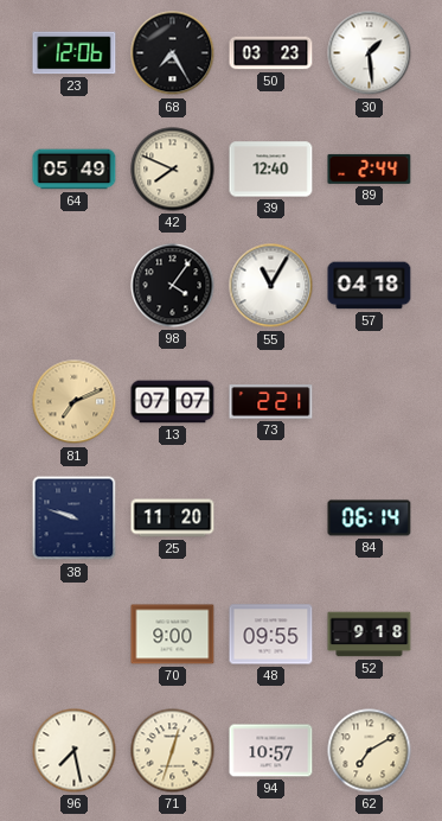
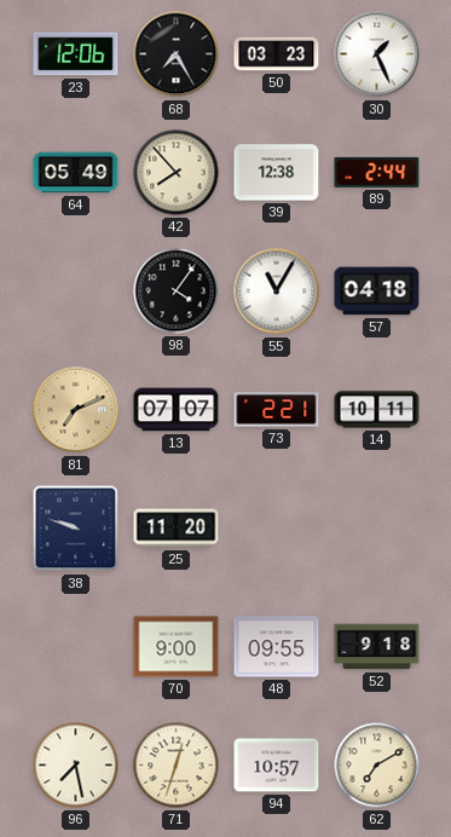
30: 1:29 -> 1:26 (377, 54)
42: 7:49 -> 7:53 (177, 173)
39: 12:40 -> 12:38 (277, 173)
14: none -> 10:11 (377, 410)
84: 06:14 -> none (370, 518)
